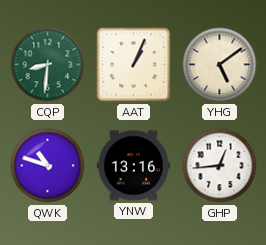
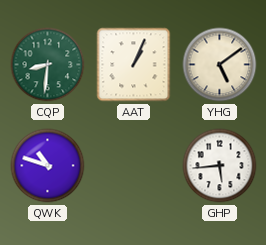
YNW: 13:16 -> none (133, 166)
GHP: 12:44 -> 5:44 (220, 166)
